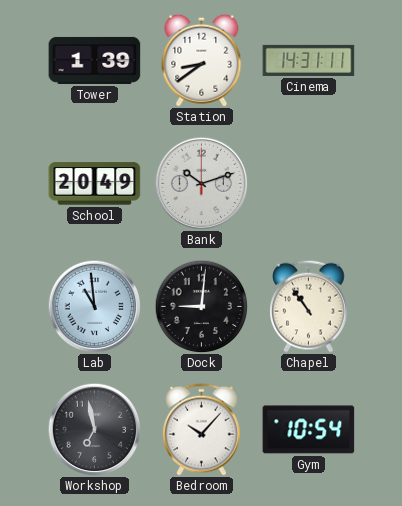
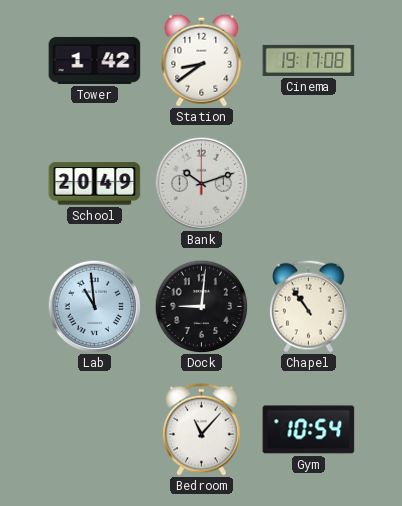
Tower: 1:39 -> 1:42 (95, 60)
Cinema: 14:31 -> 19:17 (309, 60)
Workshop: 6:58 -> none (94, 429)
Bedroom: 10:07 -> 11:07 (202, 429)
